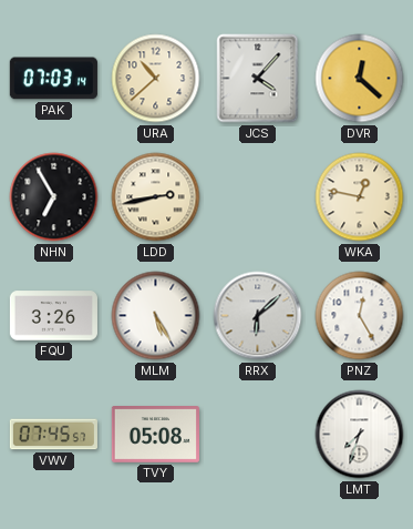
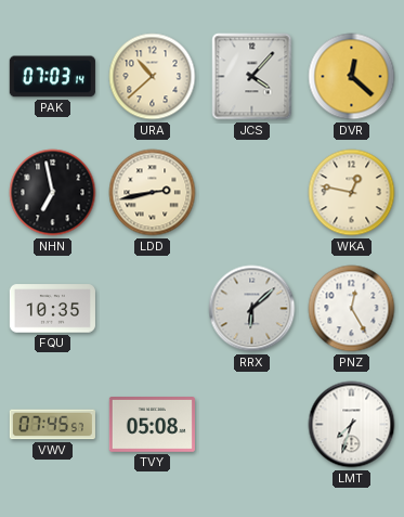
NHN: 6:55 -> 6:58 (53, 193)
FQU: 3:26 -> 10:35 (52, 309)
MLM: 5:25 -> none (156, 316)
